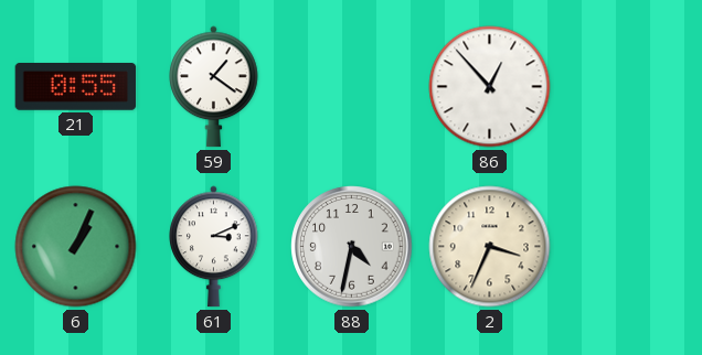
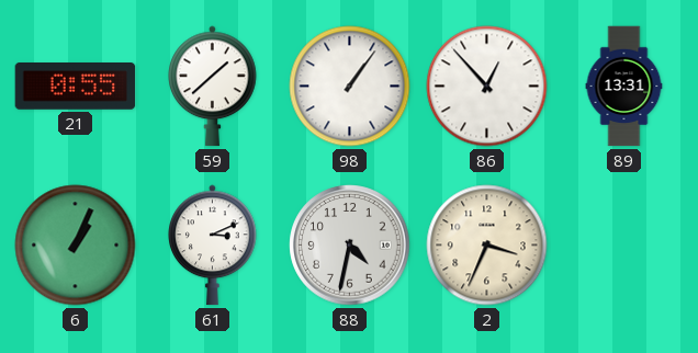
59: 1:21 -> 1:38 (213, 87)
98: none -> 1:06 (350, 87)
89: none -> 13:31 (624, 87)
